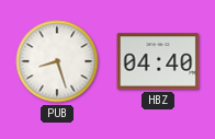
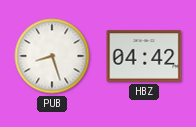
HBZ: 04:40 -> 04:42 (144, 56)
